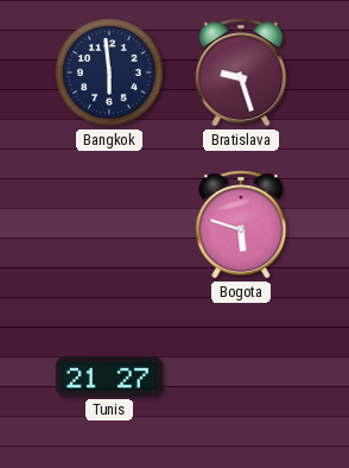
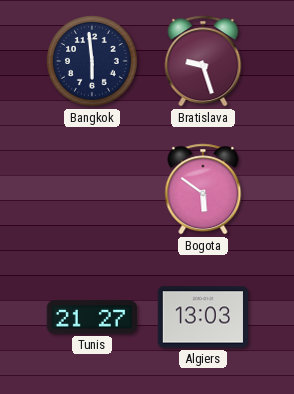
Bogota: 5:48 -> 5:51 (203, 189)
Algiers: none -> 13:03 (202, 317)
